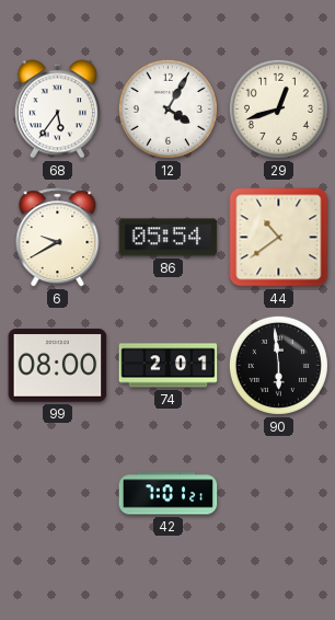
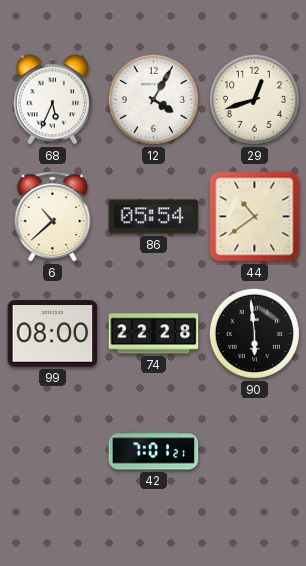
68: 5:36 -> 5:34 (52, 100)
6: 9:40 -> 10:38 (53, 217)
74: 2:01 -> 22:28 (154, 334)
